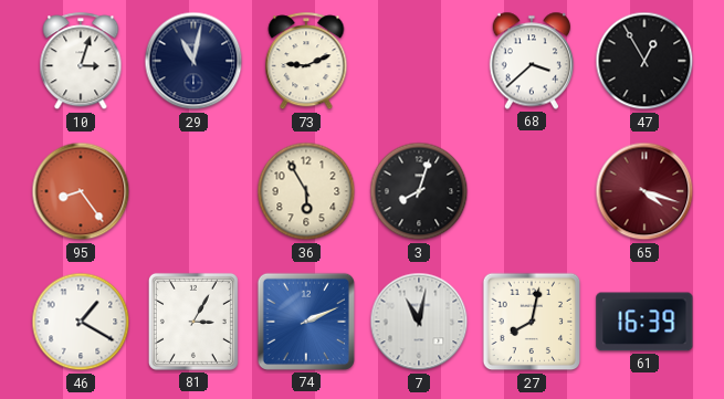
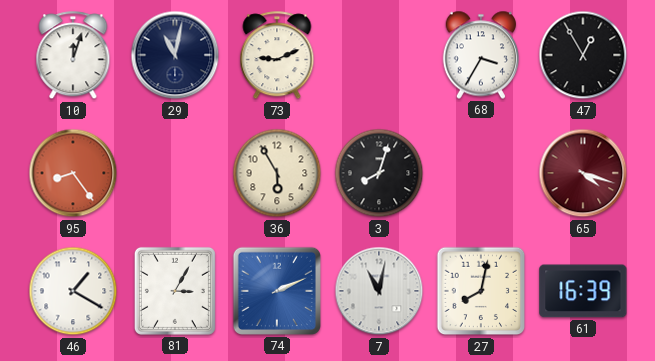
10: 3:03 -> 12:03 (73, 56)
68: 3:38 -> 3:35 (480, 55)
